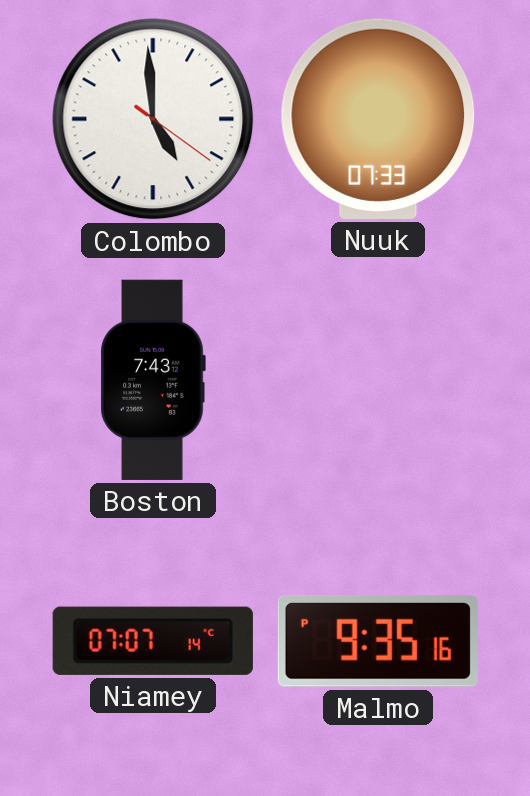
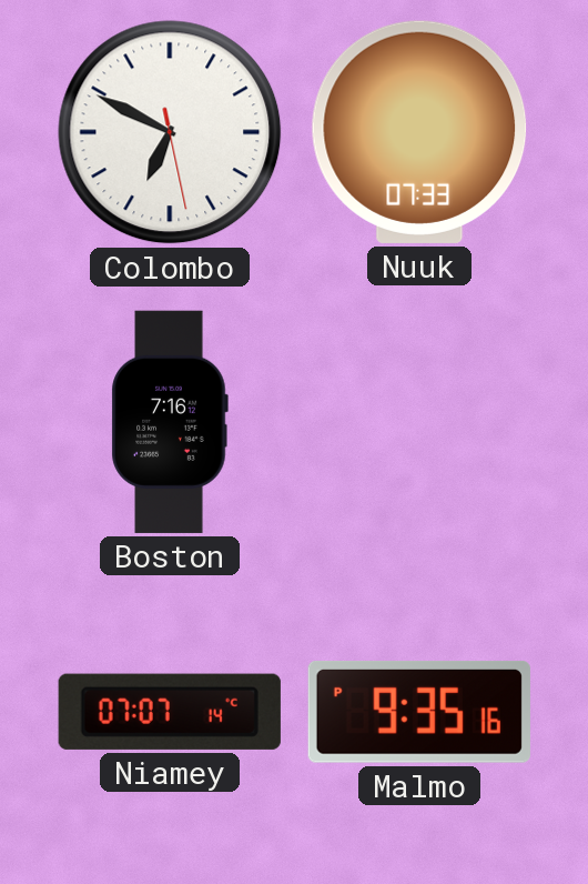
Colombo: 4:59 -> 6:49 (170, 132)
Boston: 7:43 -> 7:16 (170, 422)
